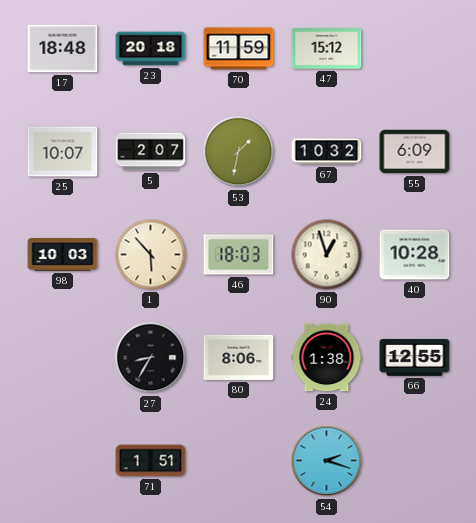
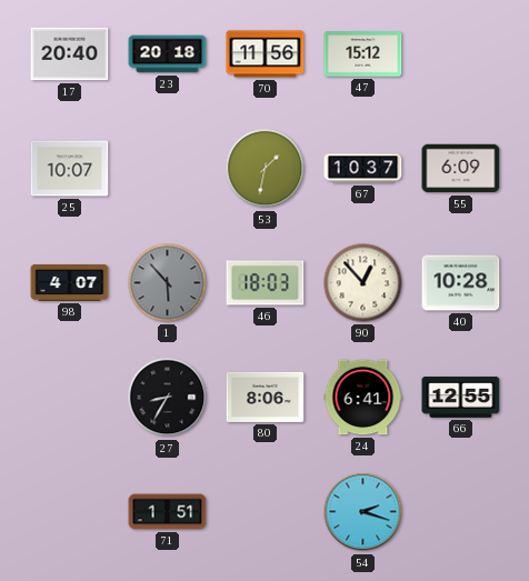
17: 18:48 -> 20:40 (70, 54)
70: 11:59 -> 11:56 (266, 54)
5: 2:07 -> none (151, 152)
67: 10:32 -> 10:37 (363, 169)
98: 10:03 -> 4:07 (70, 282)
1 dial: cream -> grey (168, 283)
90: 12:57 -> 12:53 (363, 283)
24: 1:38 -> 6:41 (363, 398)
